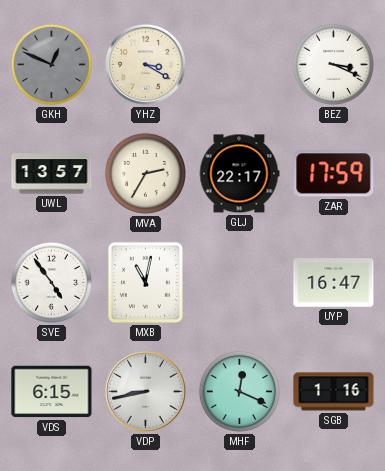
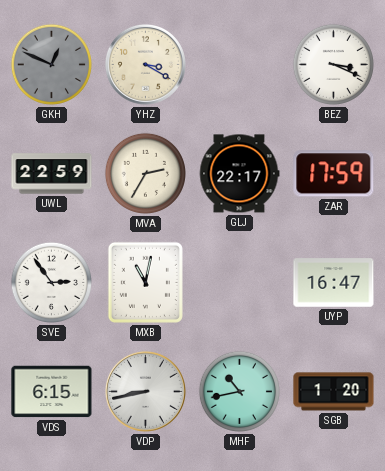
UWL: 13:57 -> 22:59 (52, 174)
SVE: 4:54 -> 2:54 (51, 282)
MHF: 12:19 -> 10:43 (239, 391)
SGB: 1:16 -> 1:20 (334, 392)
